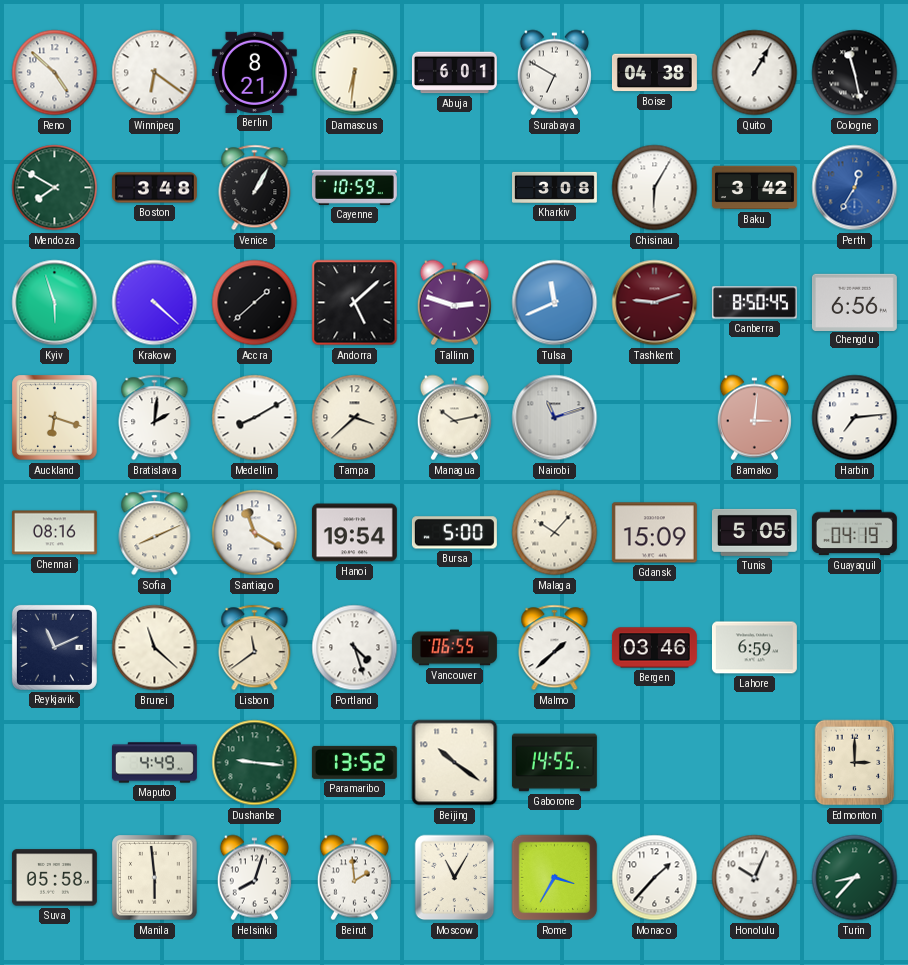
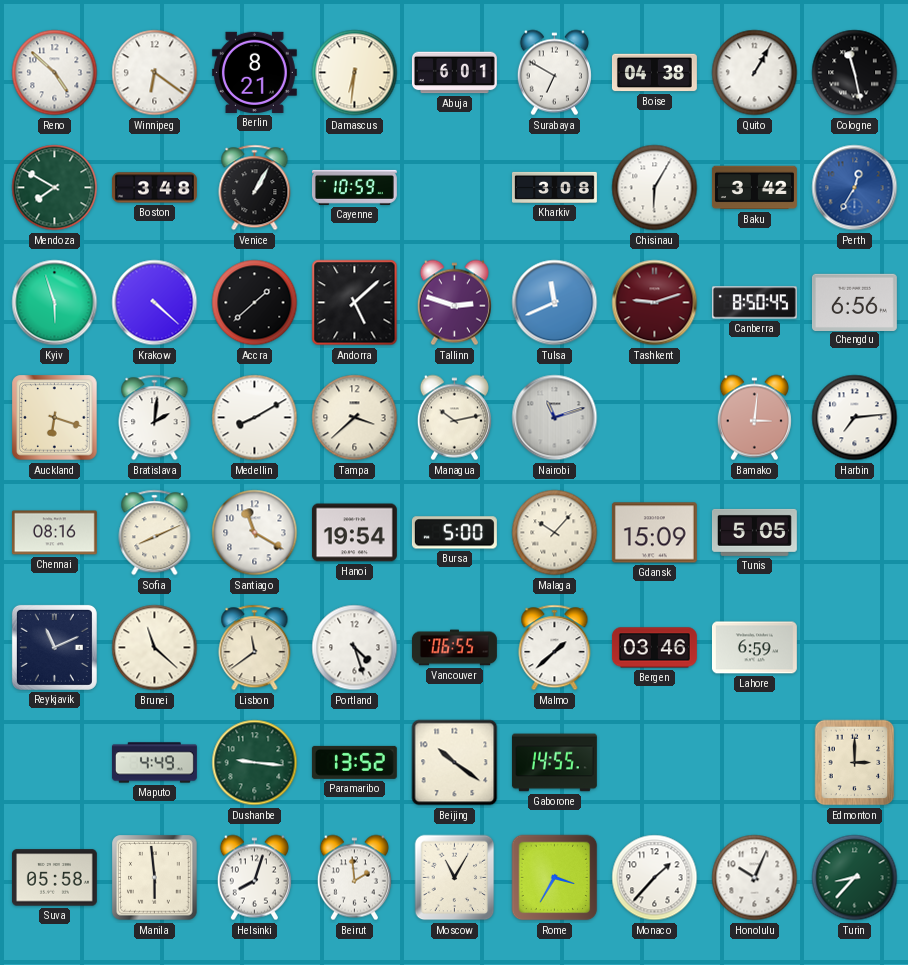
Guayaquil: 04:19 -> none (854, 533)
